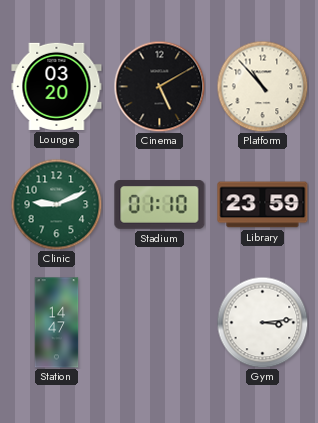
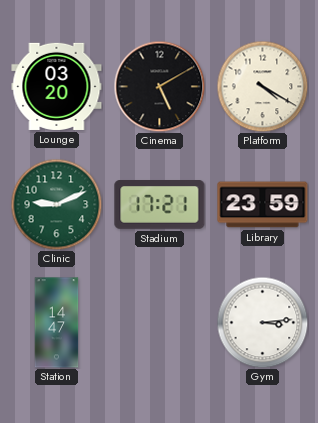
Platform: 10:53 -> 4:20 (262, 86)
Stadium: 01:10 -> 17:21 (160, 205)
